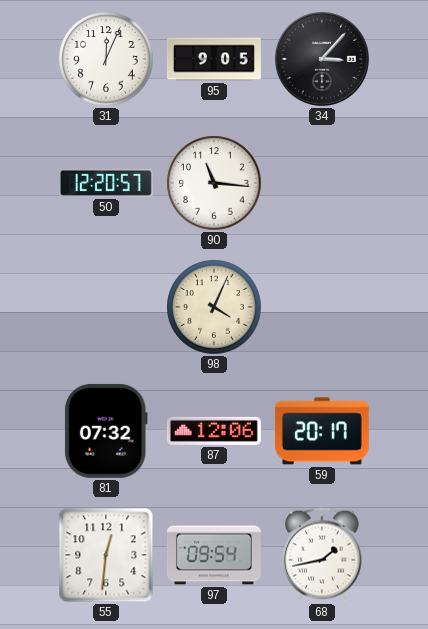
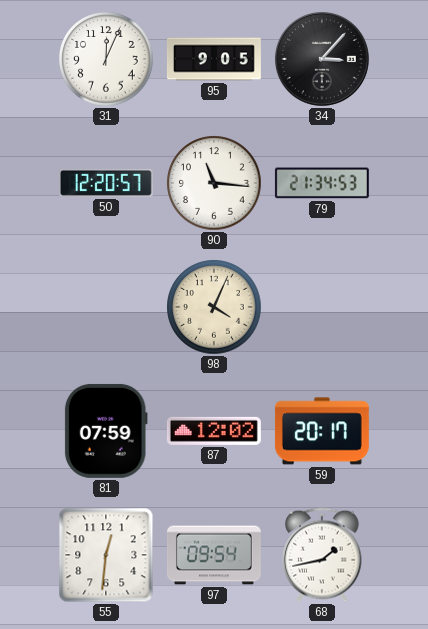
79: none -> 21:34 (322, 183)
81: 07:32 -> 07:59 (106, 431)
87: 12:06 -> 12:02 (214, 431)
